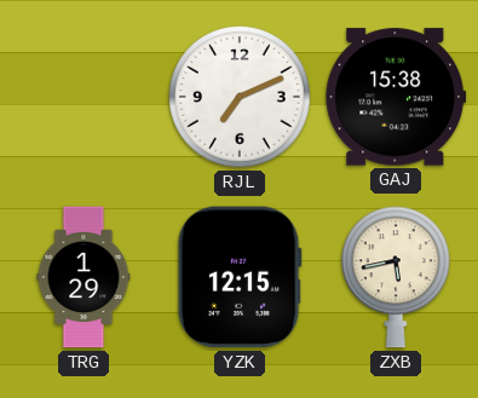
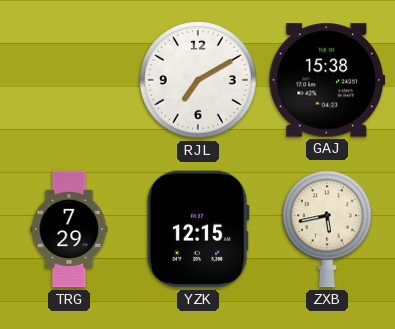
RJL: 7:11 -> 7:10 (198, 80)
TRG: 1:29 -> 7:29 (69, 229)
